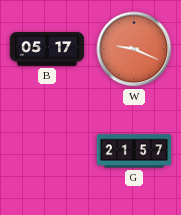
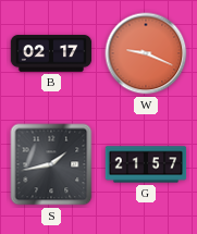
B: 05:17 -> 02:17 (51, 53)
S: none -> 1:43 (51, 164)
